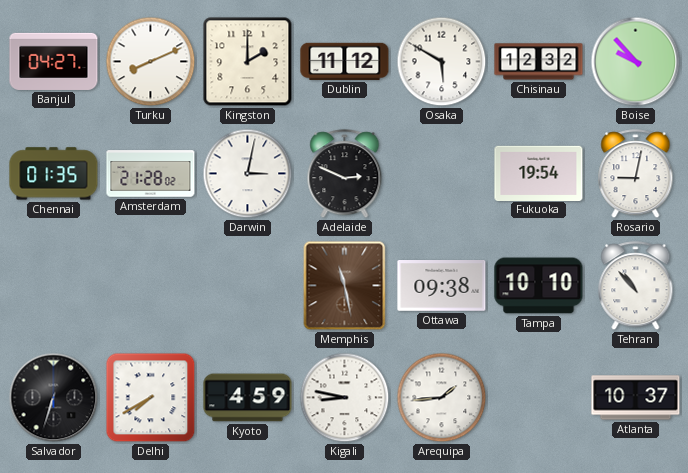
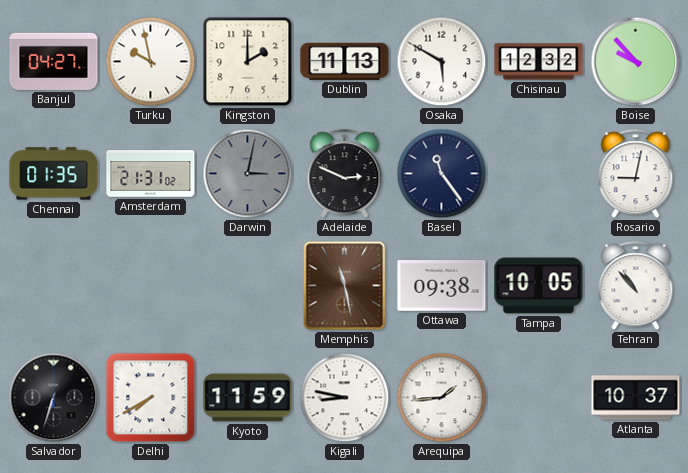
Turku: 8:11 -> 9:58 (151, 62)
Dublin: 11:12 -> 11:13 (345, 61)
Amsterdam: 21:28 -> 21:31 (151, 174)
Darwin dial: white -> grey (248, 174)
Basel: none -> 11:24 (442, 174)
Fukuoka: 19:54 -> none (539, 173)
Tampa: 10:10 -> 10:05 (539, 286)
Kyoto: 4:59 -> 11:59 (248, 398)
